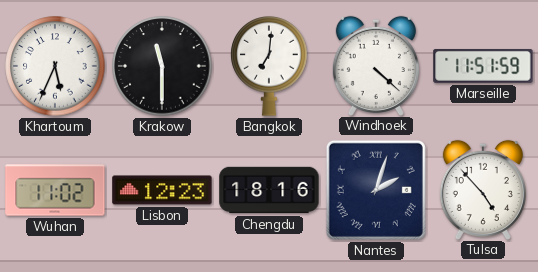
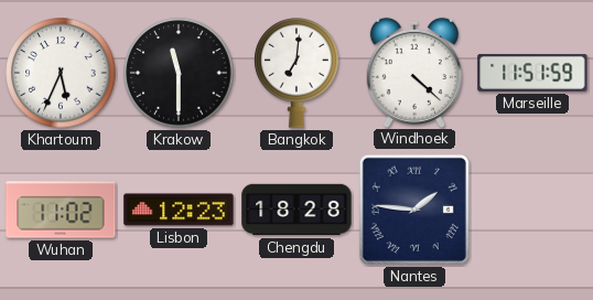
Chengdu: 18:16 -> 18:28 (296, 210)
Nantes: 2:03 -> 1:46 (414, 210)
Tulsa: 4:53 -> none (483, 189)
